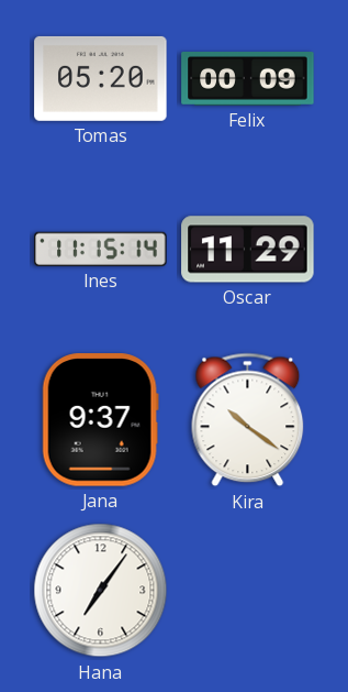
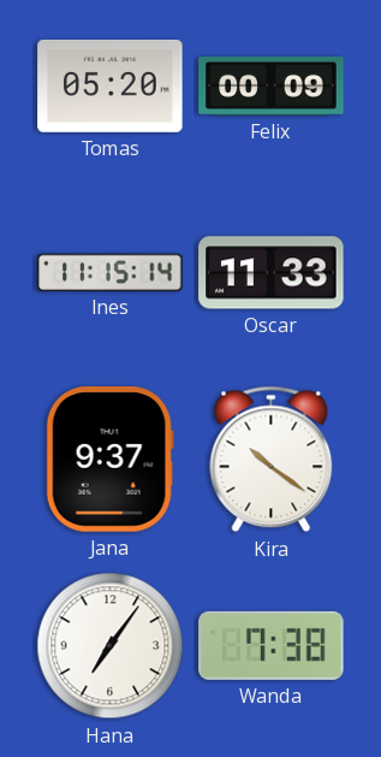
Oscar: 11:29 -> 11:33 (272, 273)
Wanda: none -> 7:38 (272, 645)
